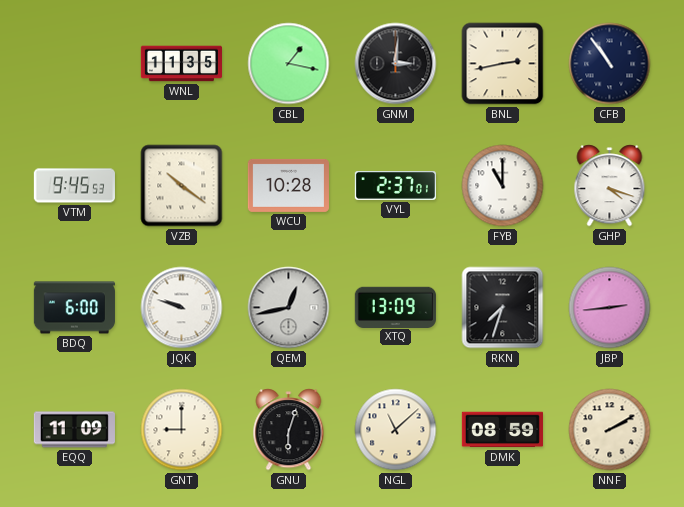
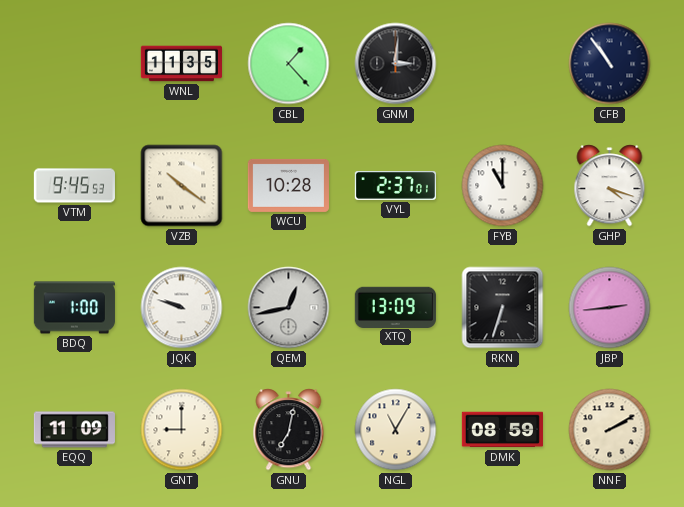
CBL: 1:17 -> 1:23 (289, 64)
BNL: 2:43 -> none (503, 64)
BDQ: 6:00 -> 1:00 (74, 308)
RKN: 7:33 -> 6:33 (503, 308)
GNU: 6:03 -> 7:02 (289, 430)
NGL: 11:08 -> 11:05 (396, 430)
